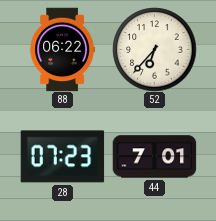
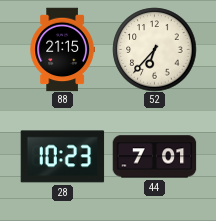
88: 06:22 -> 21:15 (62, 49)
28: 07:23 -> 10:23 (62, 157)
